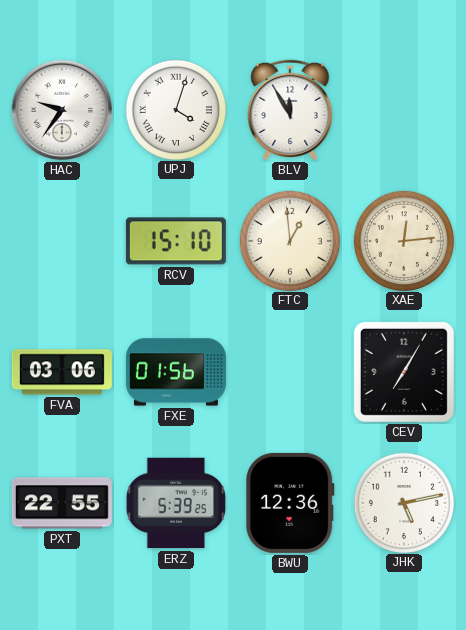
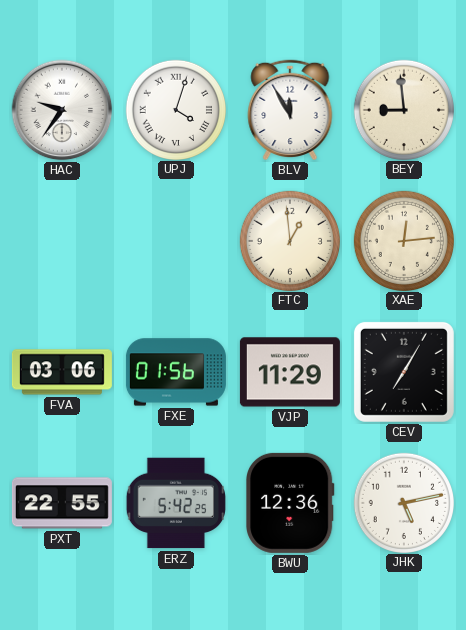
BEY: none -> 8:59 (403, 109)
RCV: 15:10 -> none (176, 241)
VJP: none -> 11:29 (290, 372)
ERZ: 5:39 -> 5:42 (176, 503)
